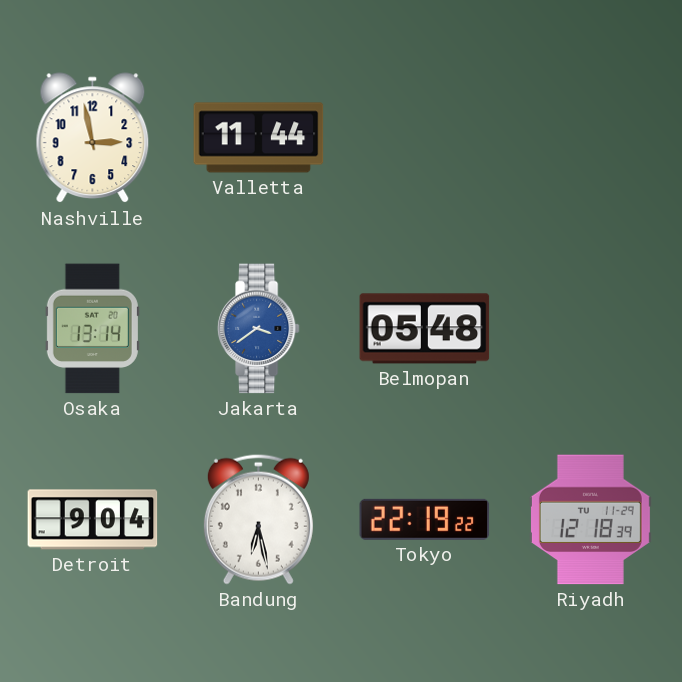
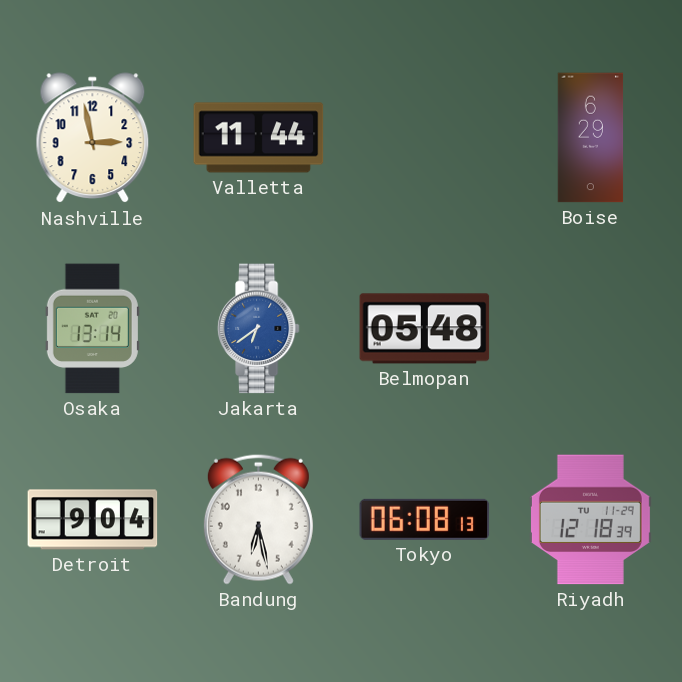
Boise: none -> 6:29 (591, 138)
Jakarta: 3:39 -> 6:39 (258, 329)
Tokyo: 22:19 -> 06:08 (425, 519)
